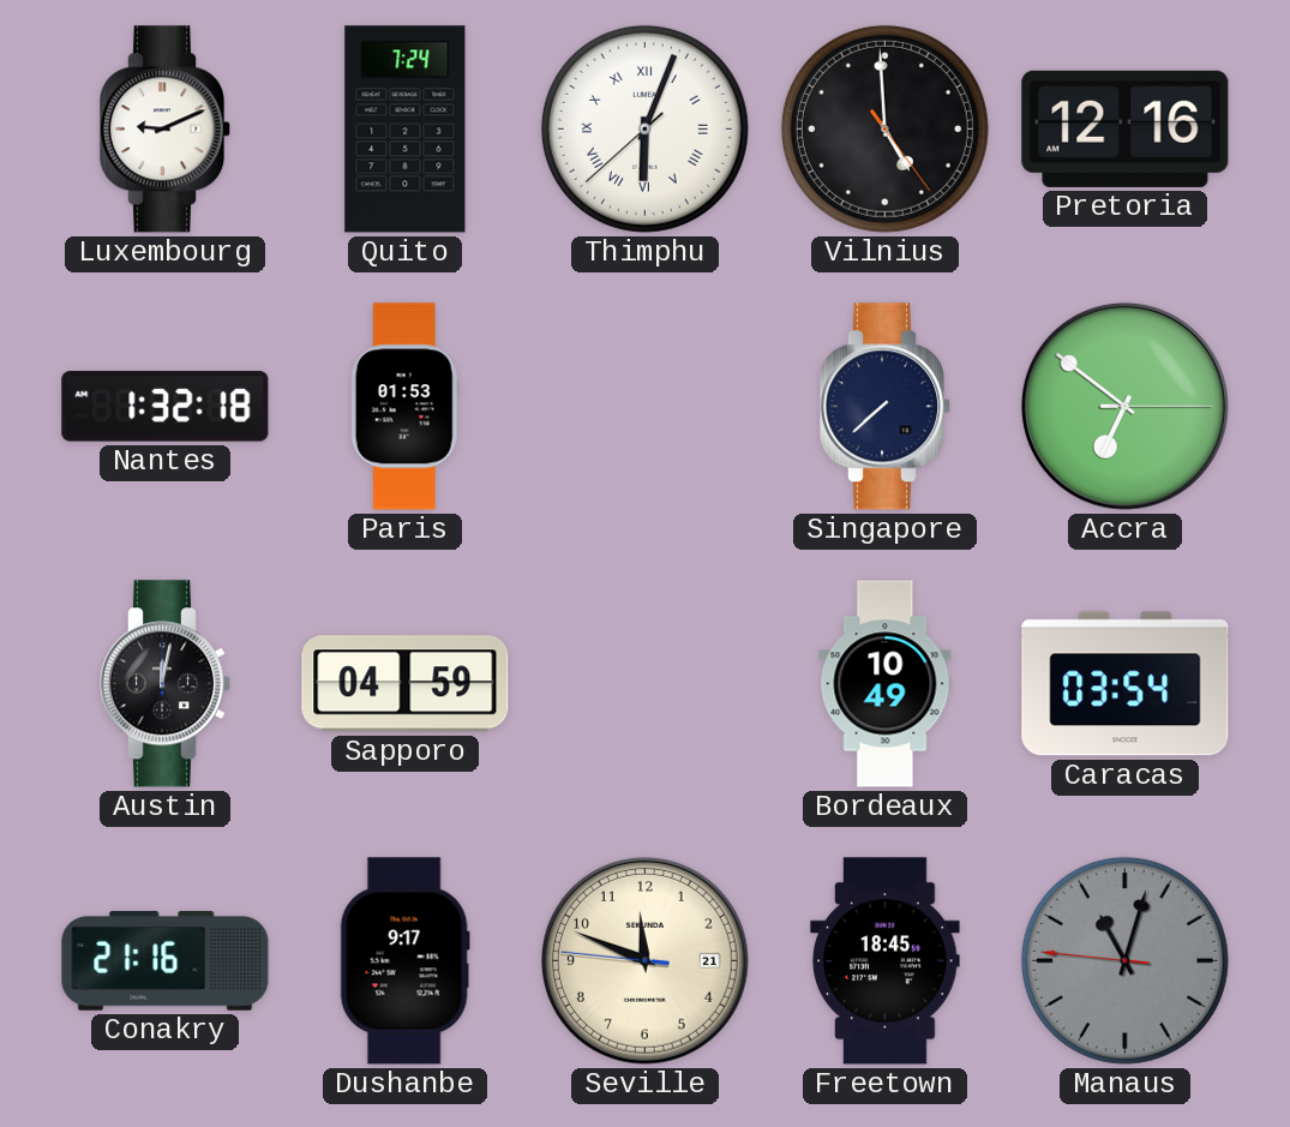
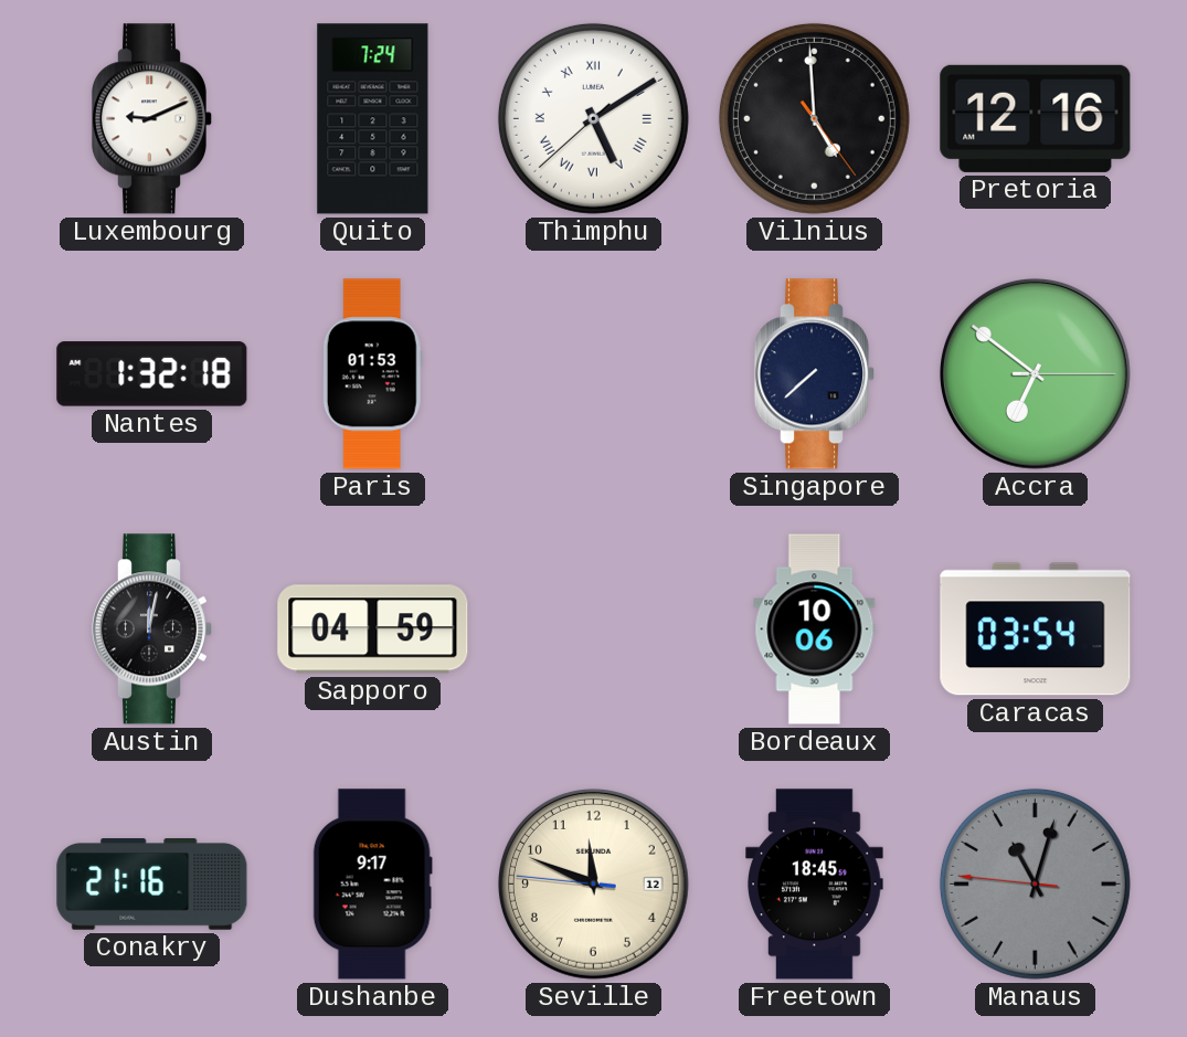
Thimphu: 6:03 -> 5:09 (593, 118)
Bordeaux: 10:49 -> 10:06 (815, 629)
Seville date: 21 -> 12 (593, 883)
